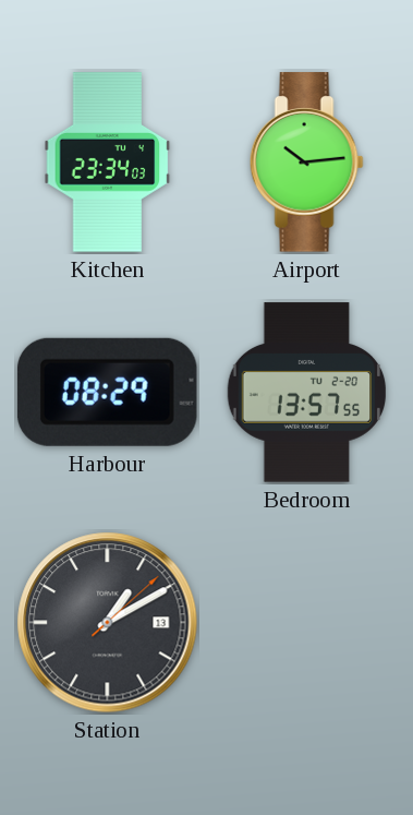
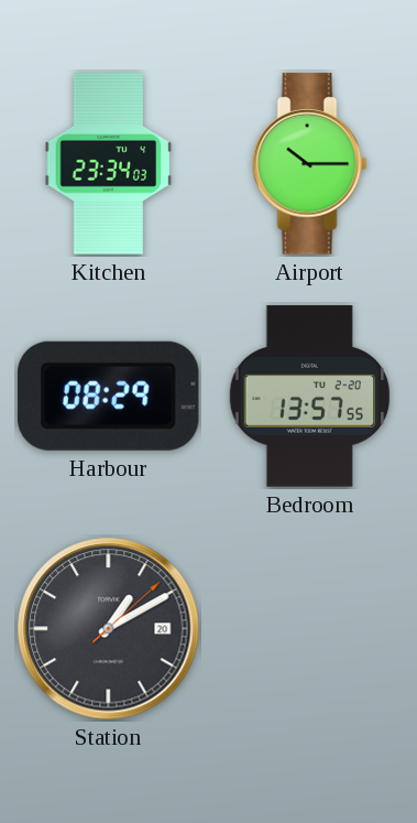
Airport: 10:14 -> 10:15 (309, 164)
Station date: 13 -> 20 (109, 629)
